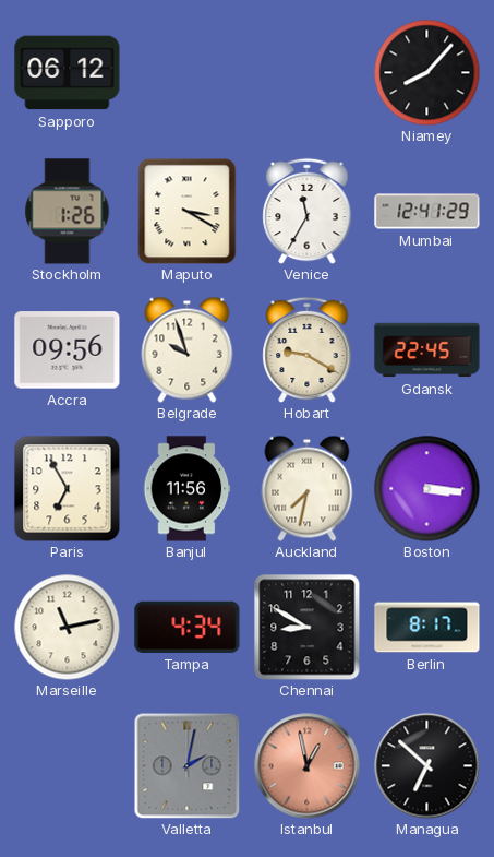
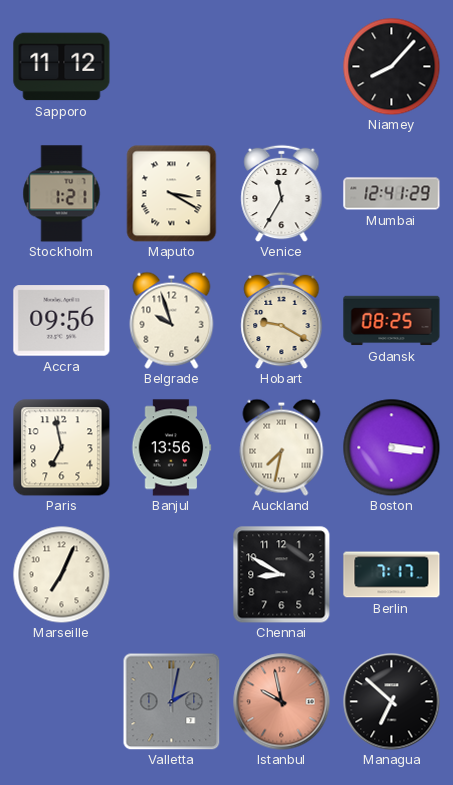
Sapporo: 06:12 -> 11:12 (62, 67)
Stockholm: 1:26 -> 1:21 (62, 194)
Gdansk: 22:45 -> 08:25 (392, 321)
Paris: 6:55 -> 6:58 (62, 448)
Banjul: 11:56 -> 13:56 (172, 448)
Marseille: 11:13 -> 7:04 (61, 574)
Tampa: 4:34 -> none (188, 627)
Berlin: 8:17 -> 7:17 (392, 575)
Istanbul: 12:58 -> 9:58 (282, 702)
